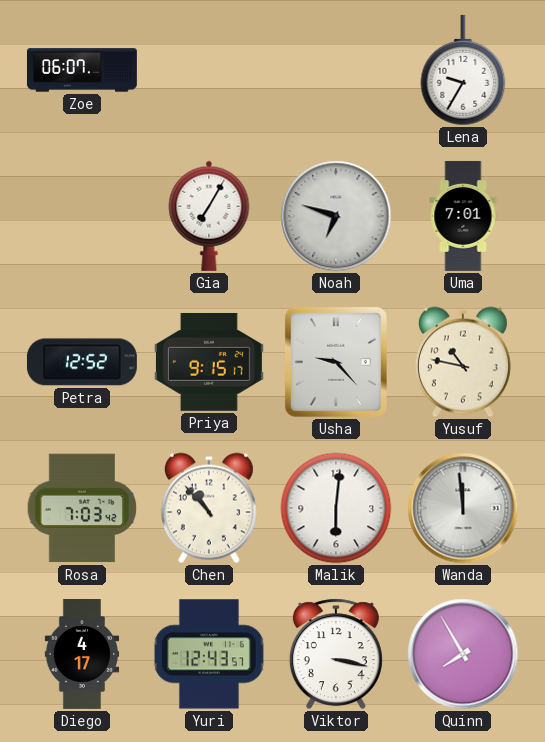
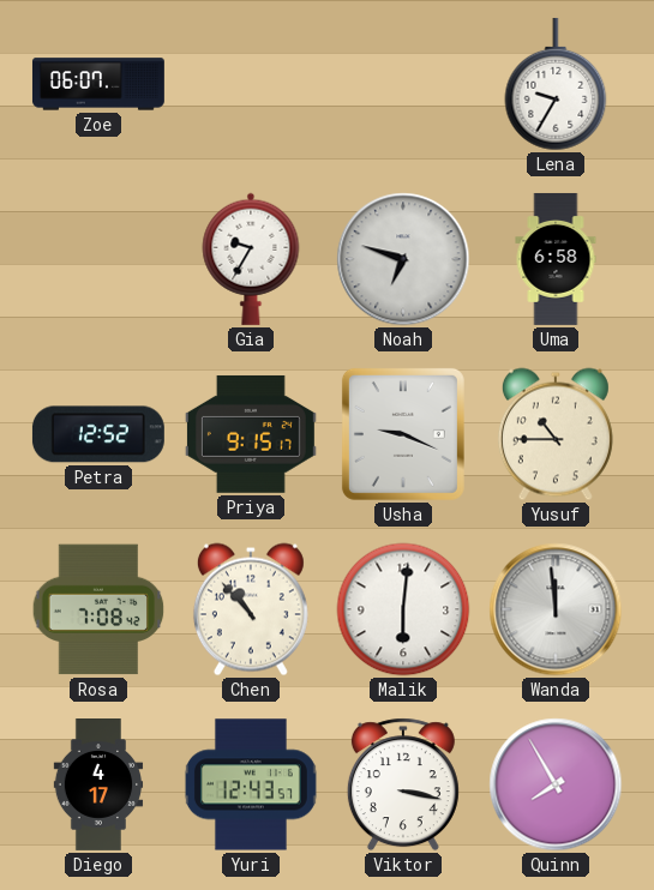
Gia: 7:05 -> 9:35 (251, 259)
Uma: 7:01 -> 6:58 (556, 259)
Usha: 9:23 -> 9:19 (403, 434)
Yusuf: 10:47 -> 10:45 (556, 434)
Rosa: 7:03 -> 7:08 (98, 609)
